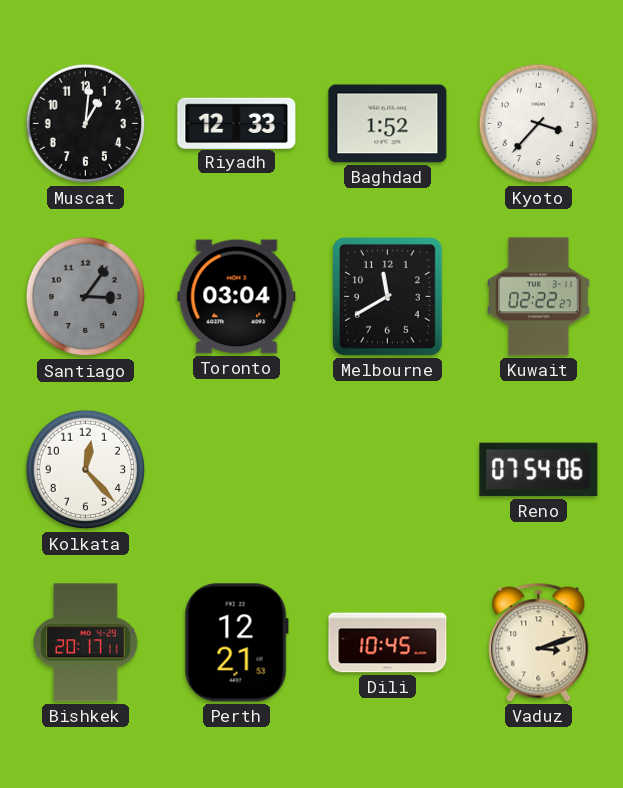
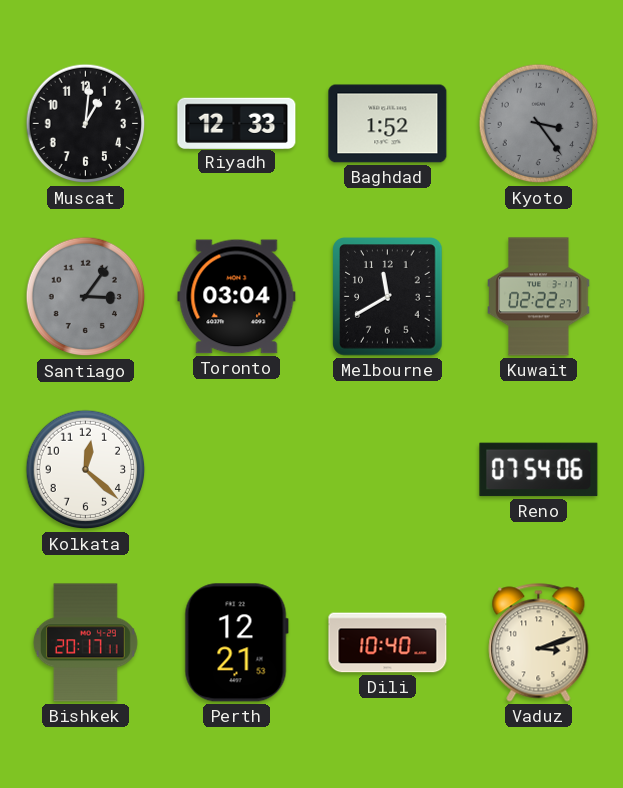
Kyoto: 3:37 -> 3:24 (539, 124)
Kyoto dial: white -> grey (539, 124)
Kolkata: 12:23 -> 12:22 (86, 470)
Dili: 10:45 -> 10:40 (388, 643)
